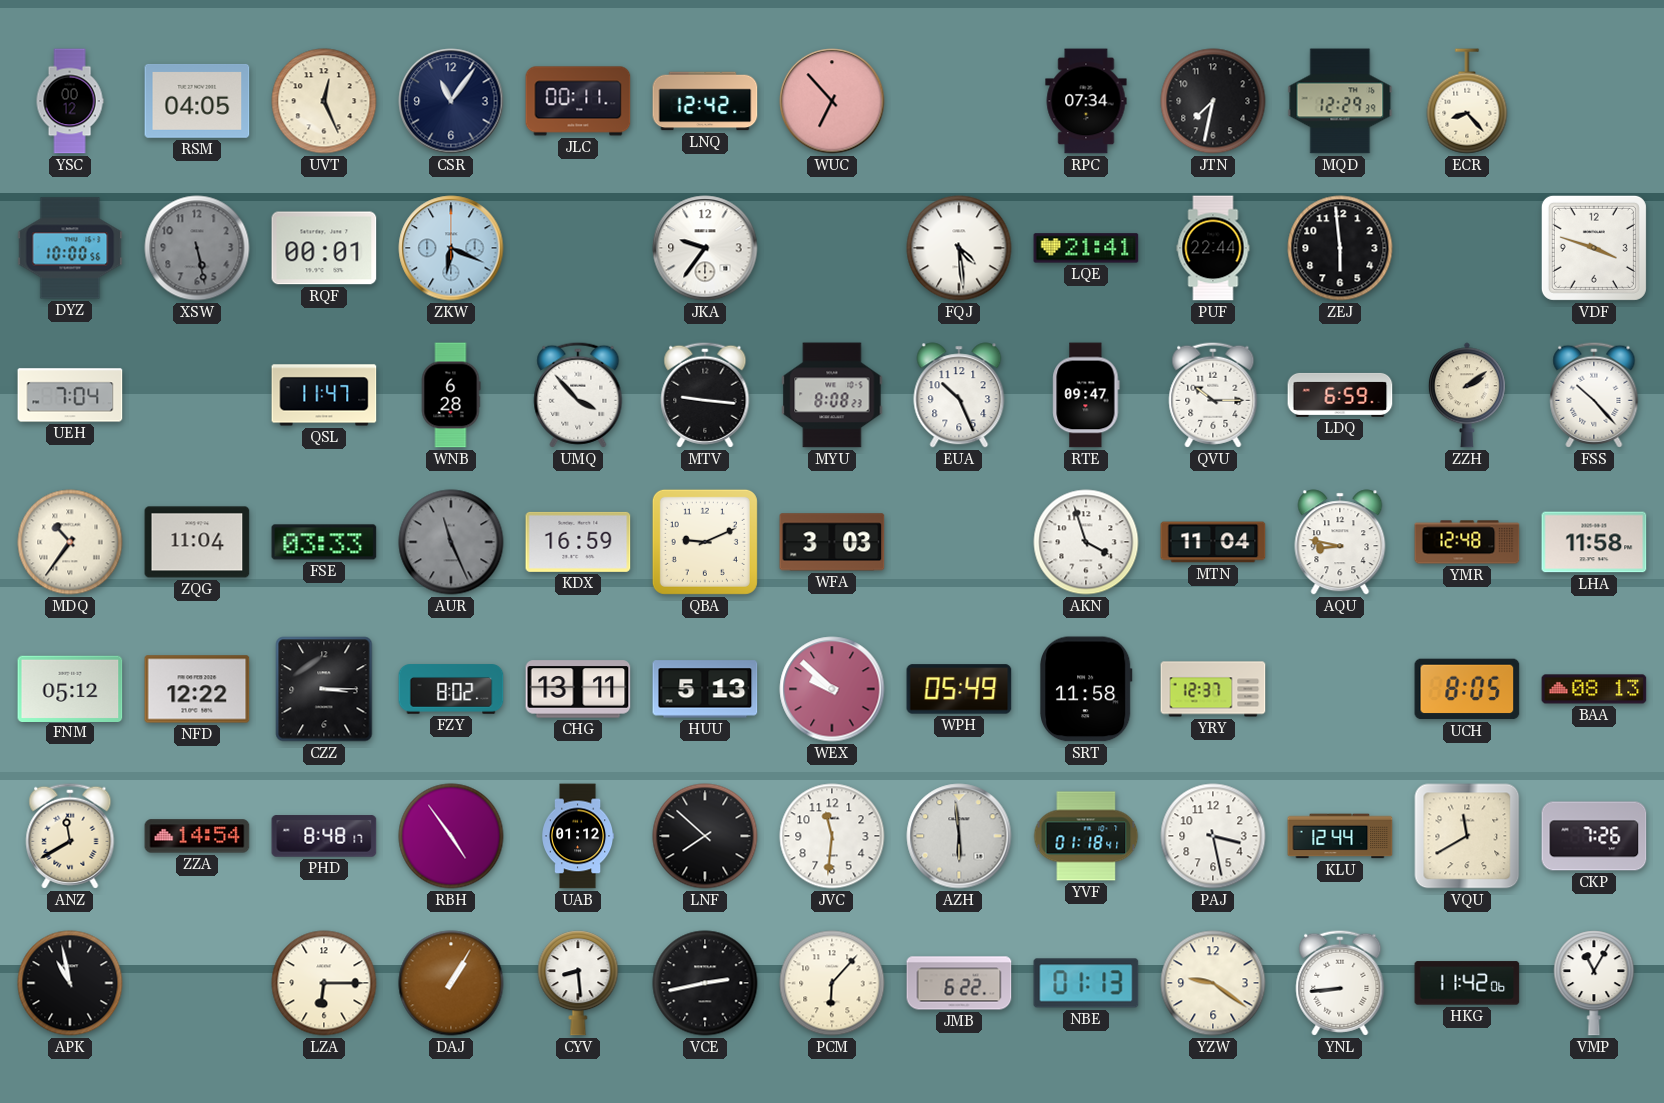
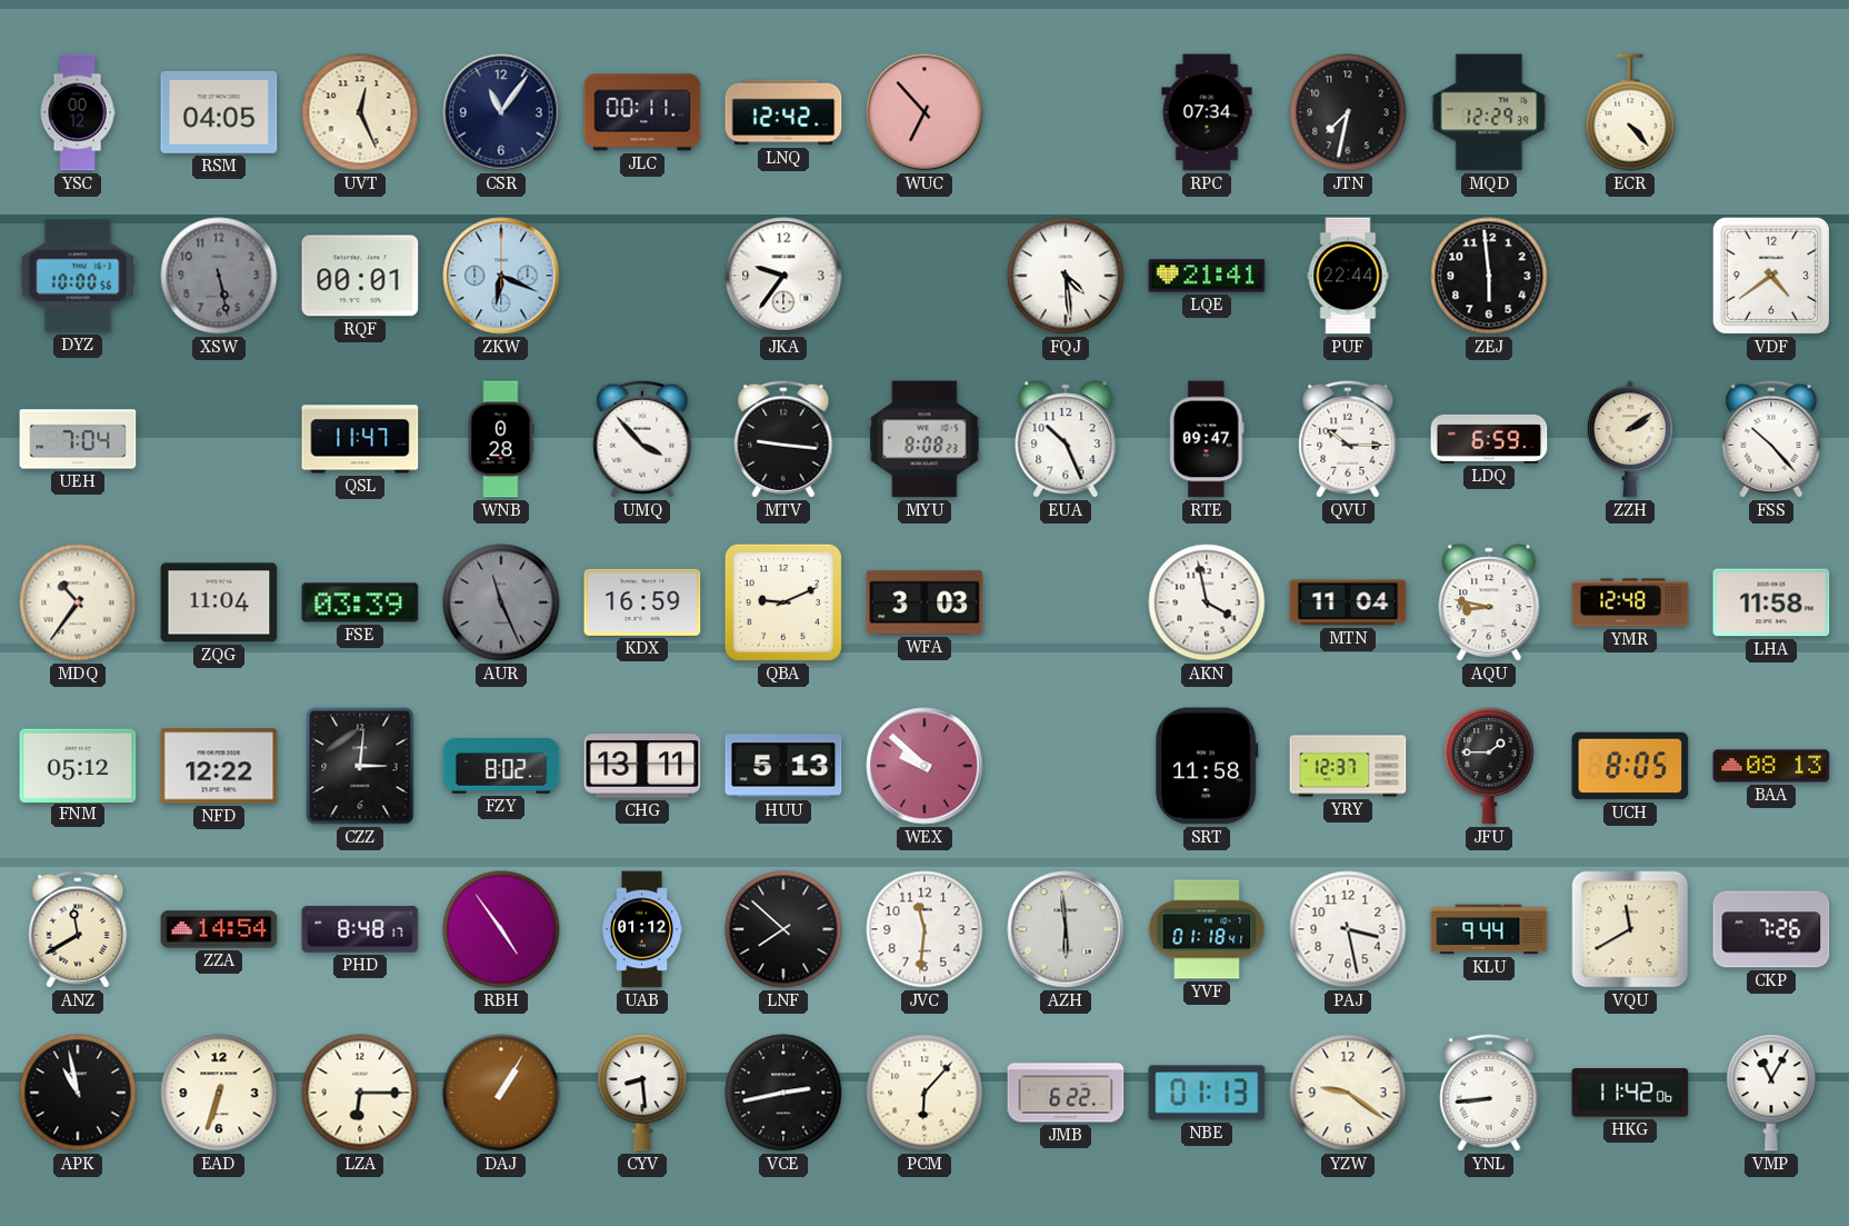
ECR: 8:23 -> 4:23 (1630, 112)
VDF: 3:48 -> 4:39 (1771, 276)
WNB: 6:28 -> 0:28 (501, 439)
FSE: 03:33 -> 03:39 (360, 602)
AKN: 3:57 -> 3:58 (1207, 602)
CZZ: 3:15 -> 3:01 (360, 766)
WPH: 05:49 -> none (959, 689)
JFU: none -> 1:45 (1489, 766)
KLU: 12:44 -> 9:44 (1489, 929)
EAD: none -> 6:33 (219, 1093)
